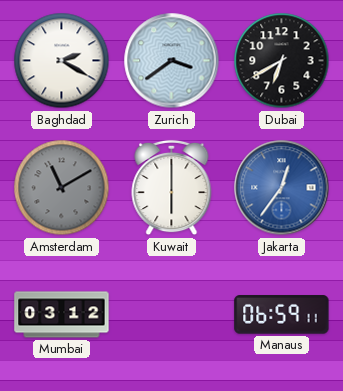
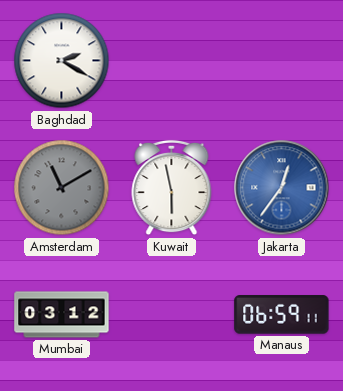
Zurich: 3:39 -> none (172, 61)
Dubai: 6:40 -> none (282, 61)
Kuwait: 6:00 -> 5:58 (172, 188)
